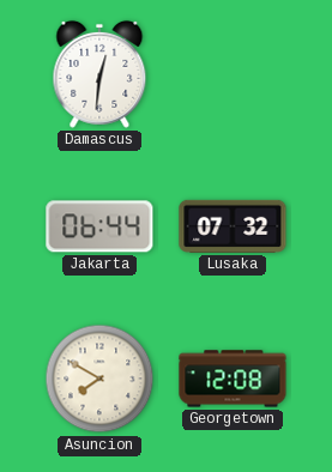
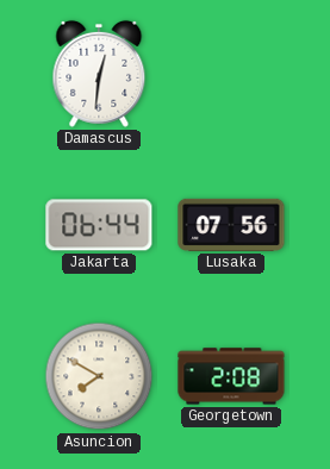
Lusaka: 07:32 -> 07:56 (231, 225)
Georgetown: 12:08 -> 2:08 (231, 376)
